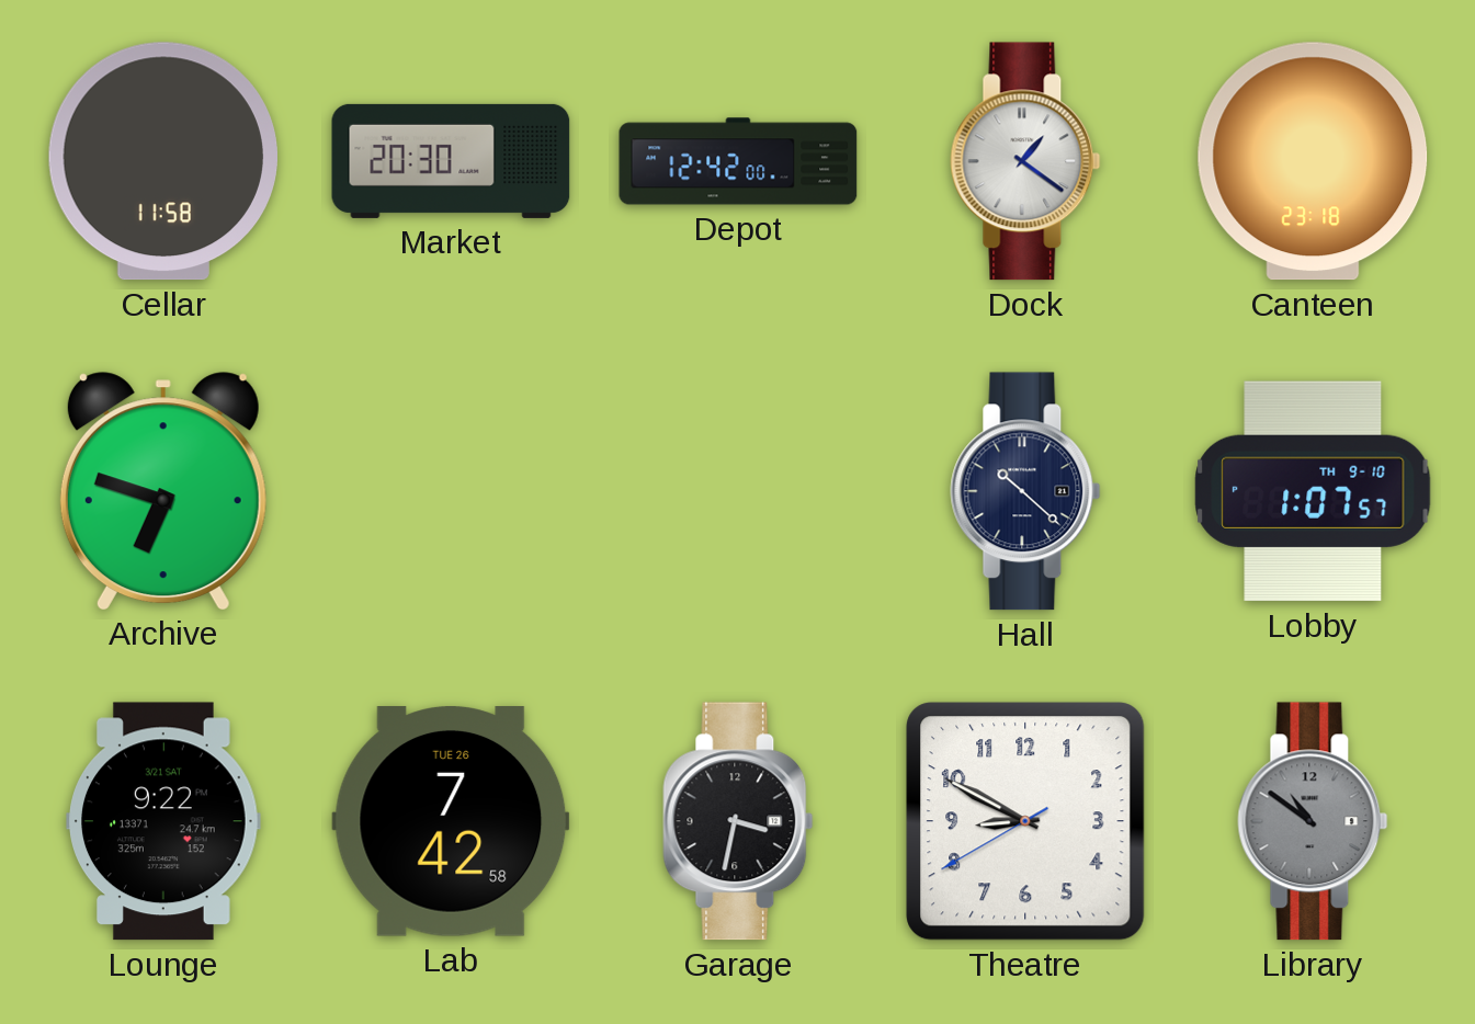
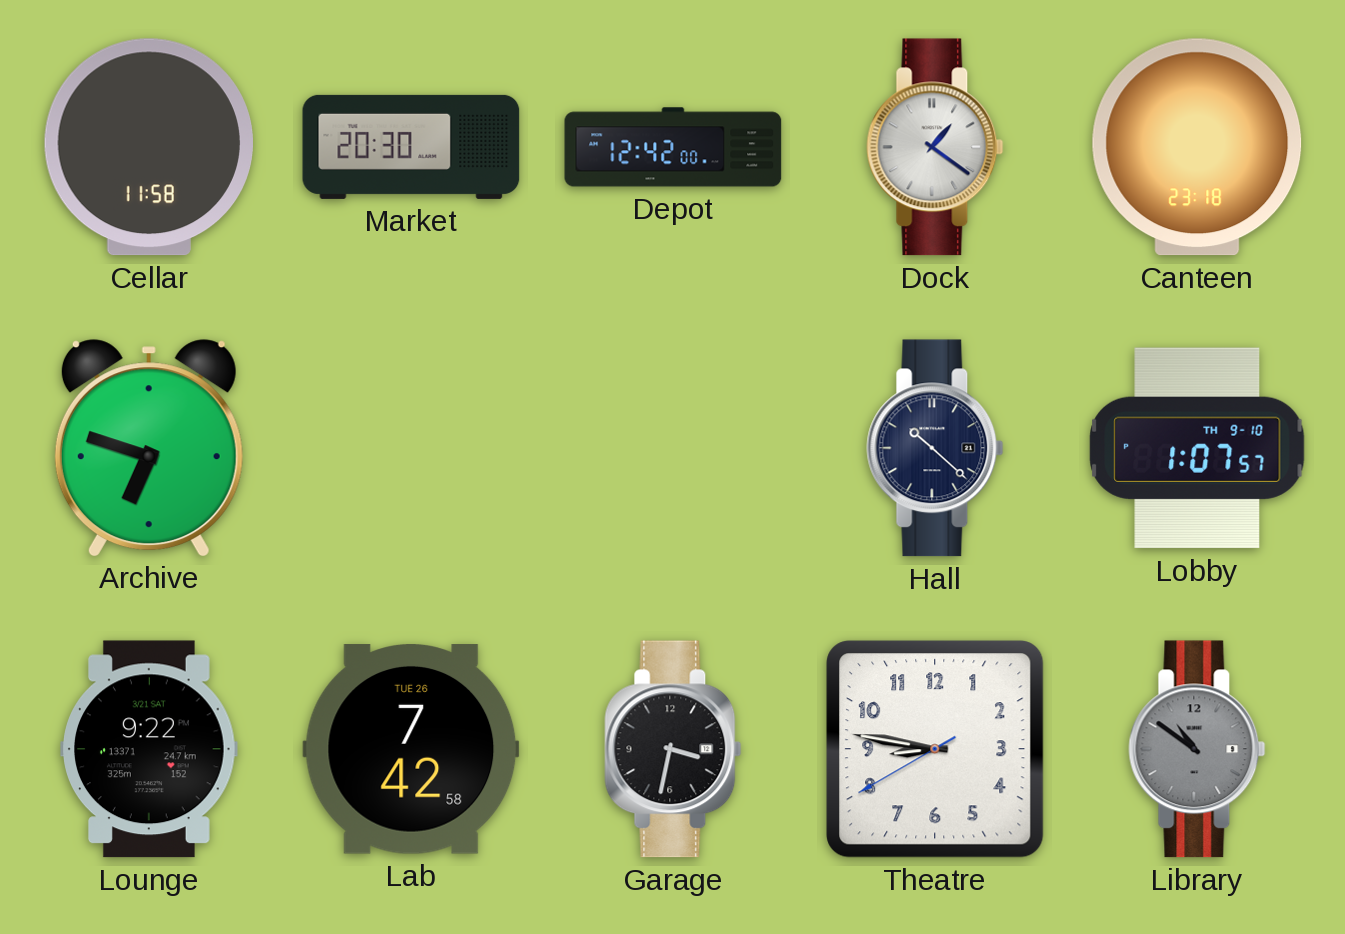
Theatre: 8:49 -> 8:46 (935, 749)
